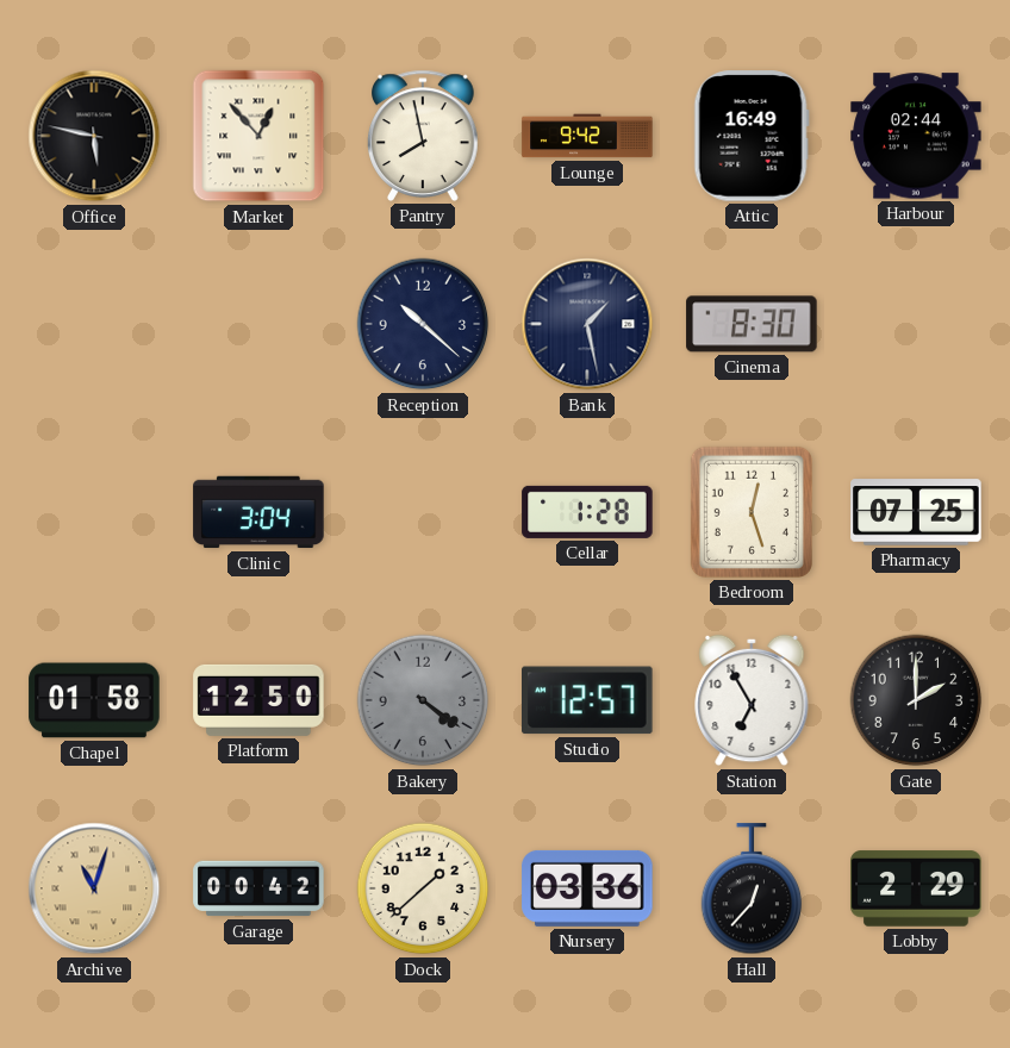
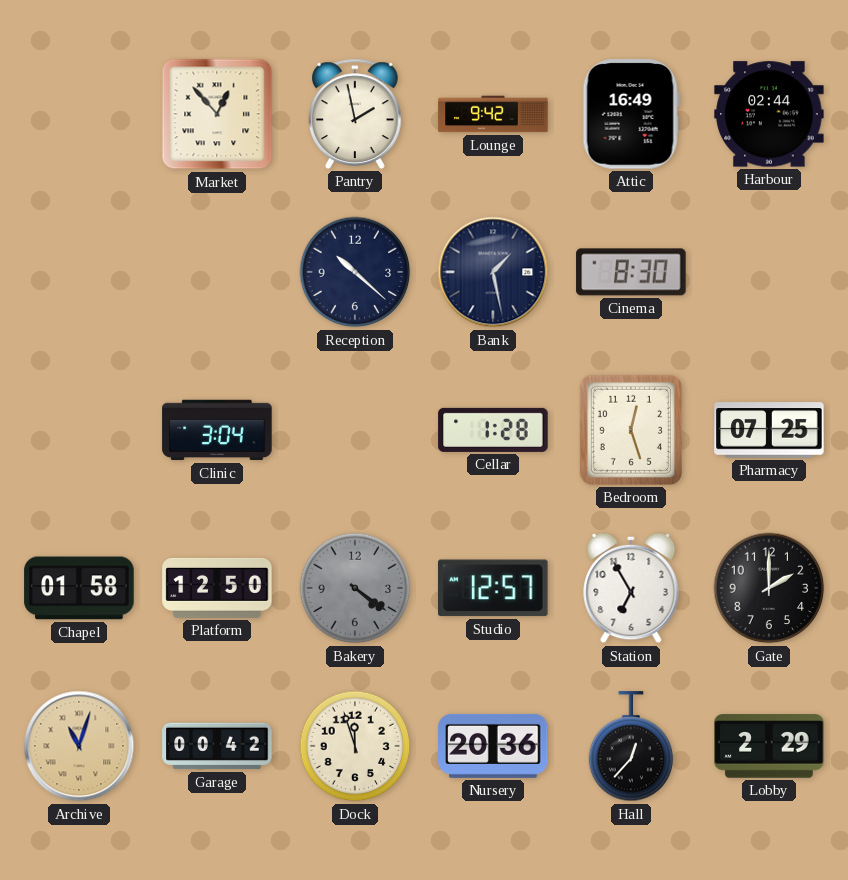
Office: 5:47 -> none (94, 136)
Pantry: 7:58 -> 1:58 (356, 114)
Dock: 1:38 -> 11:57 (355, 746)
Nursery: 03:36 -> 20:36 (493, 746)
